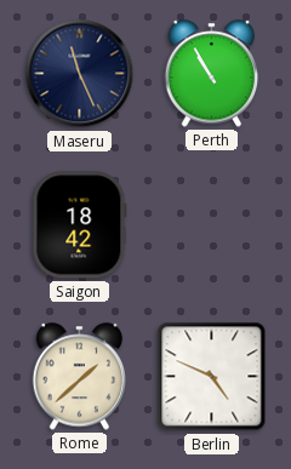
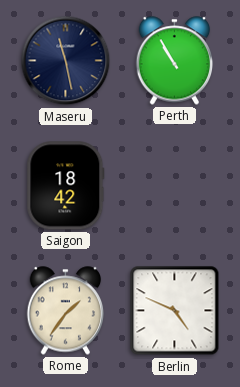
Maseru: 11:26 -> 11:28 (66, 61)
Rome: 1:38 -> 1:36 (66, 311)
